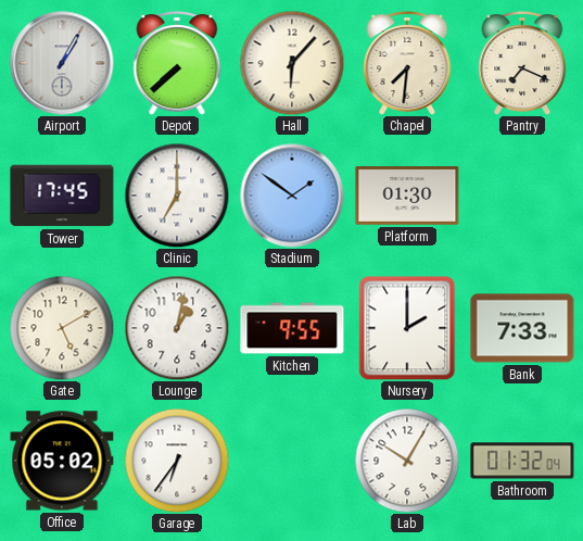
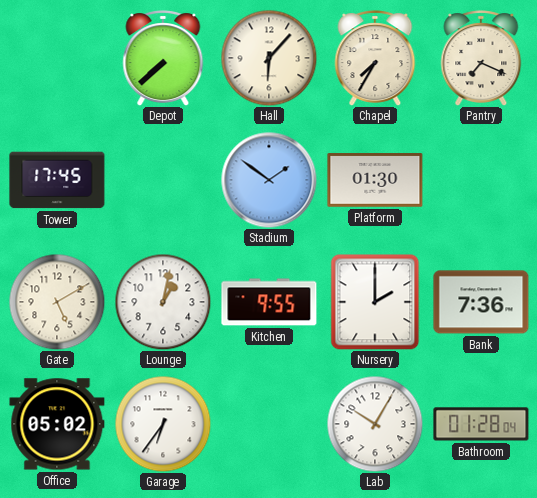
Airport: 1:05 -> none (62, 63)
Chapel: 7:31 -> 7:35 (375, 58)
Clinic: 7:00 -> none (177, 196)
Bank: 7:33 -> 7:36 (481, 302)
Bathroom: 01:32 -> 01:28 (481, 424)
